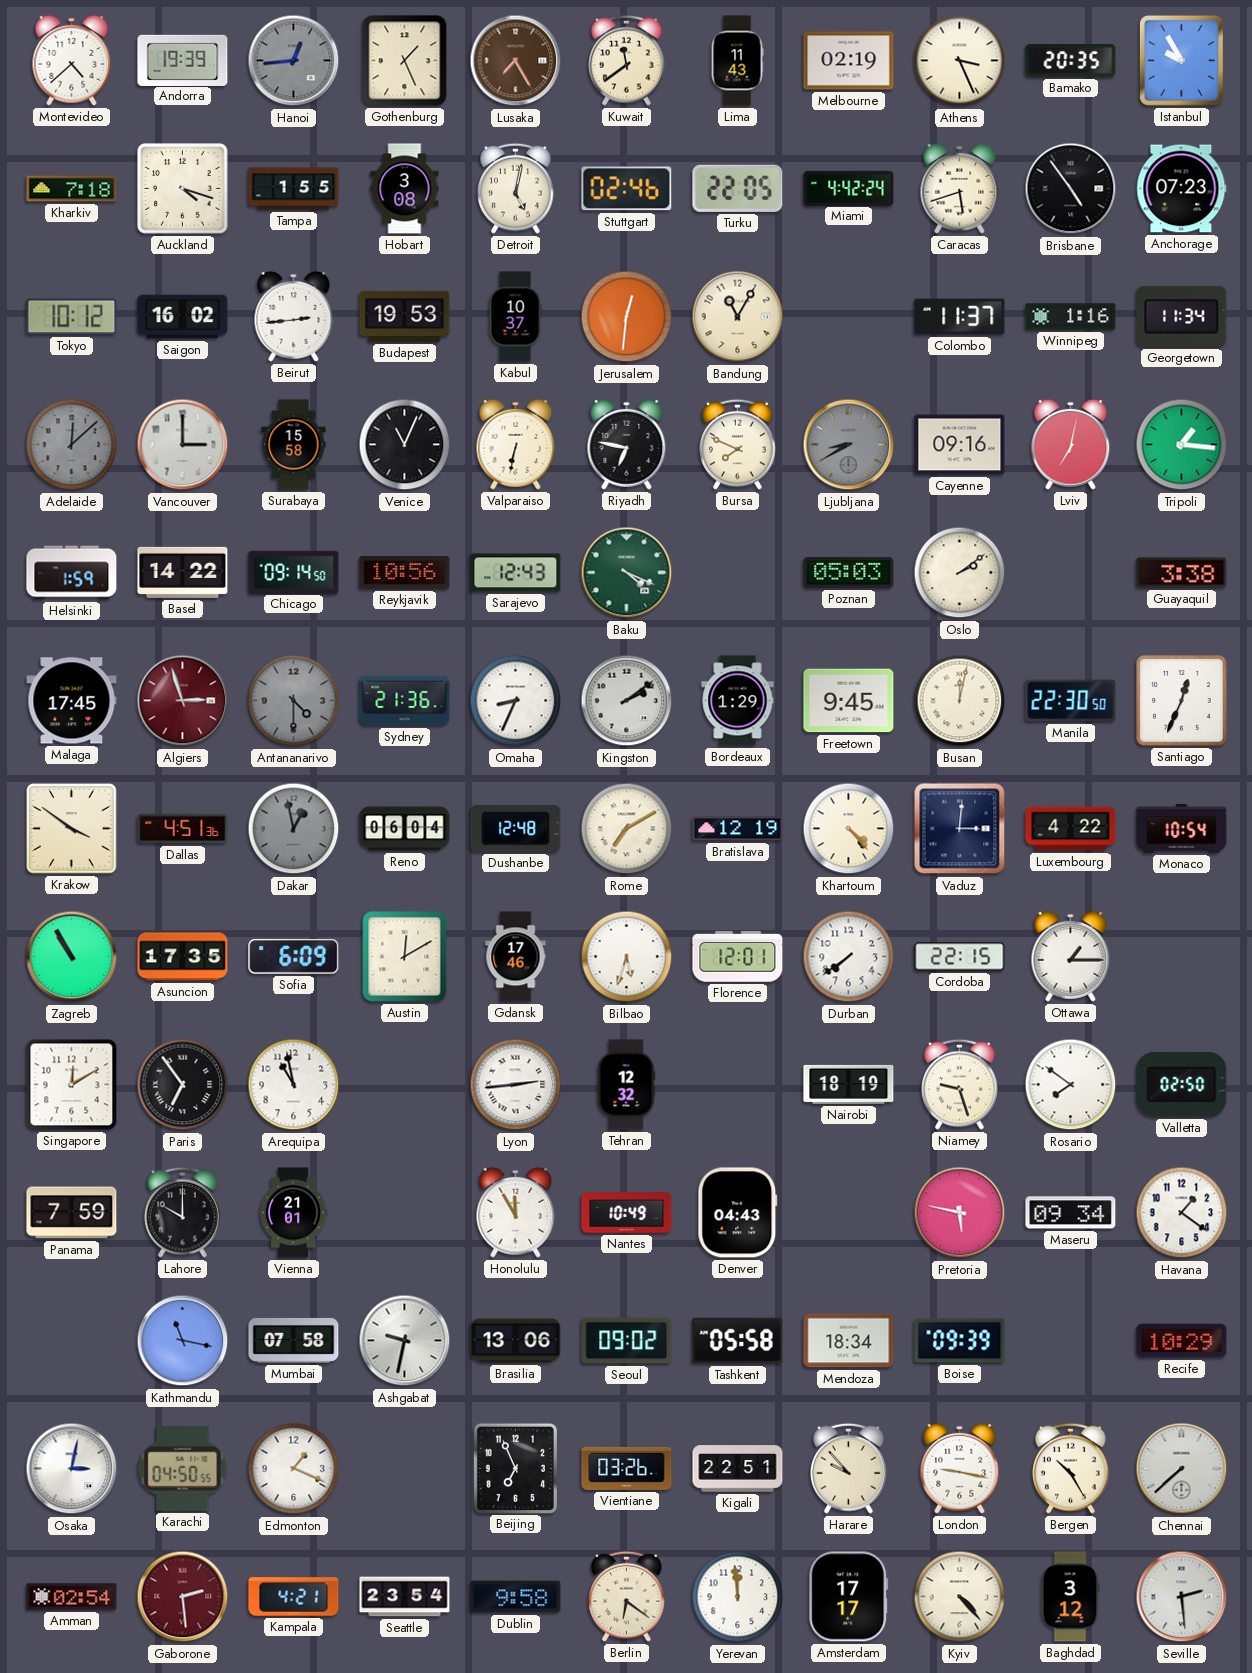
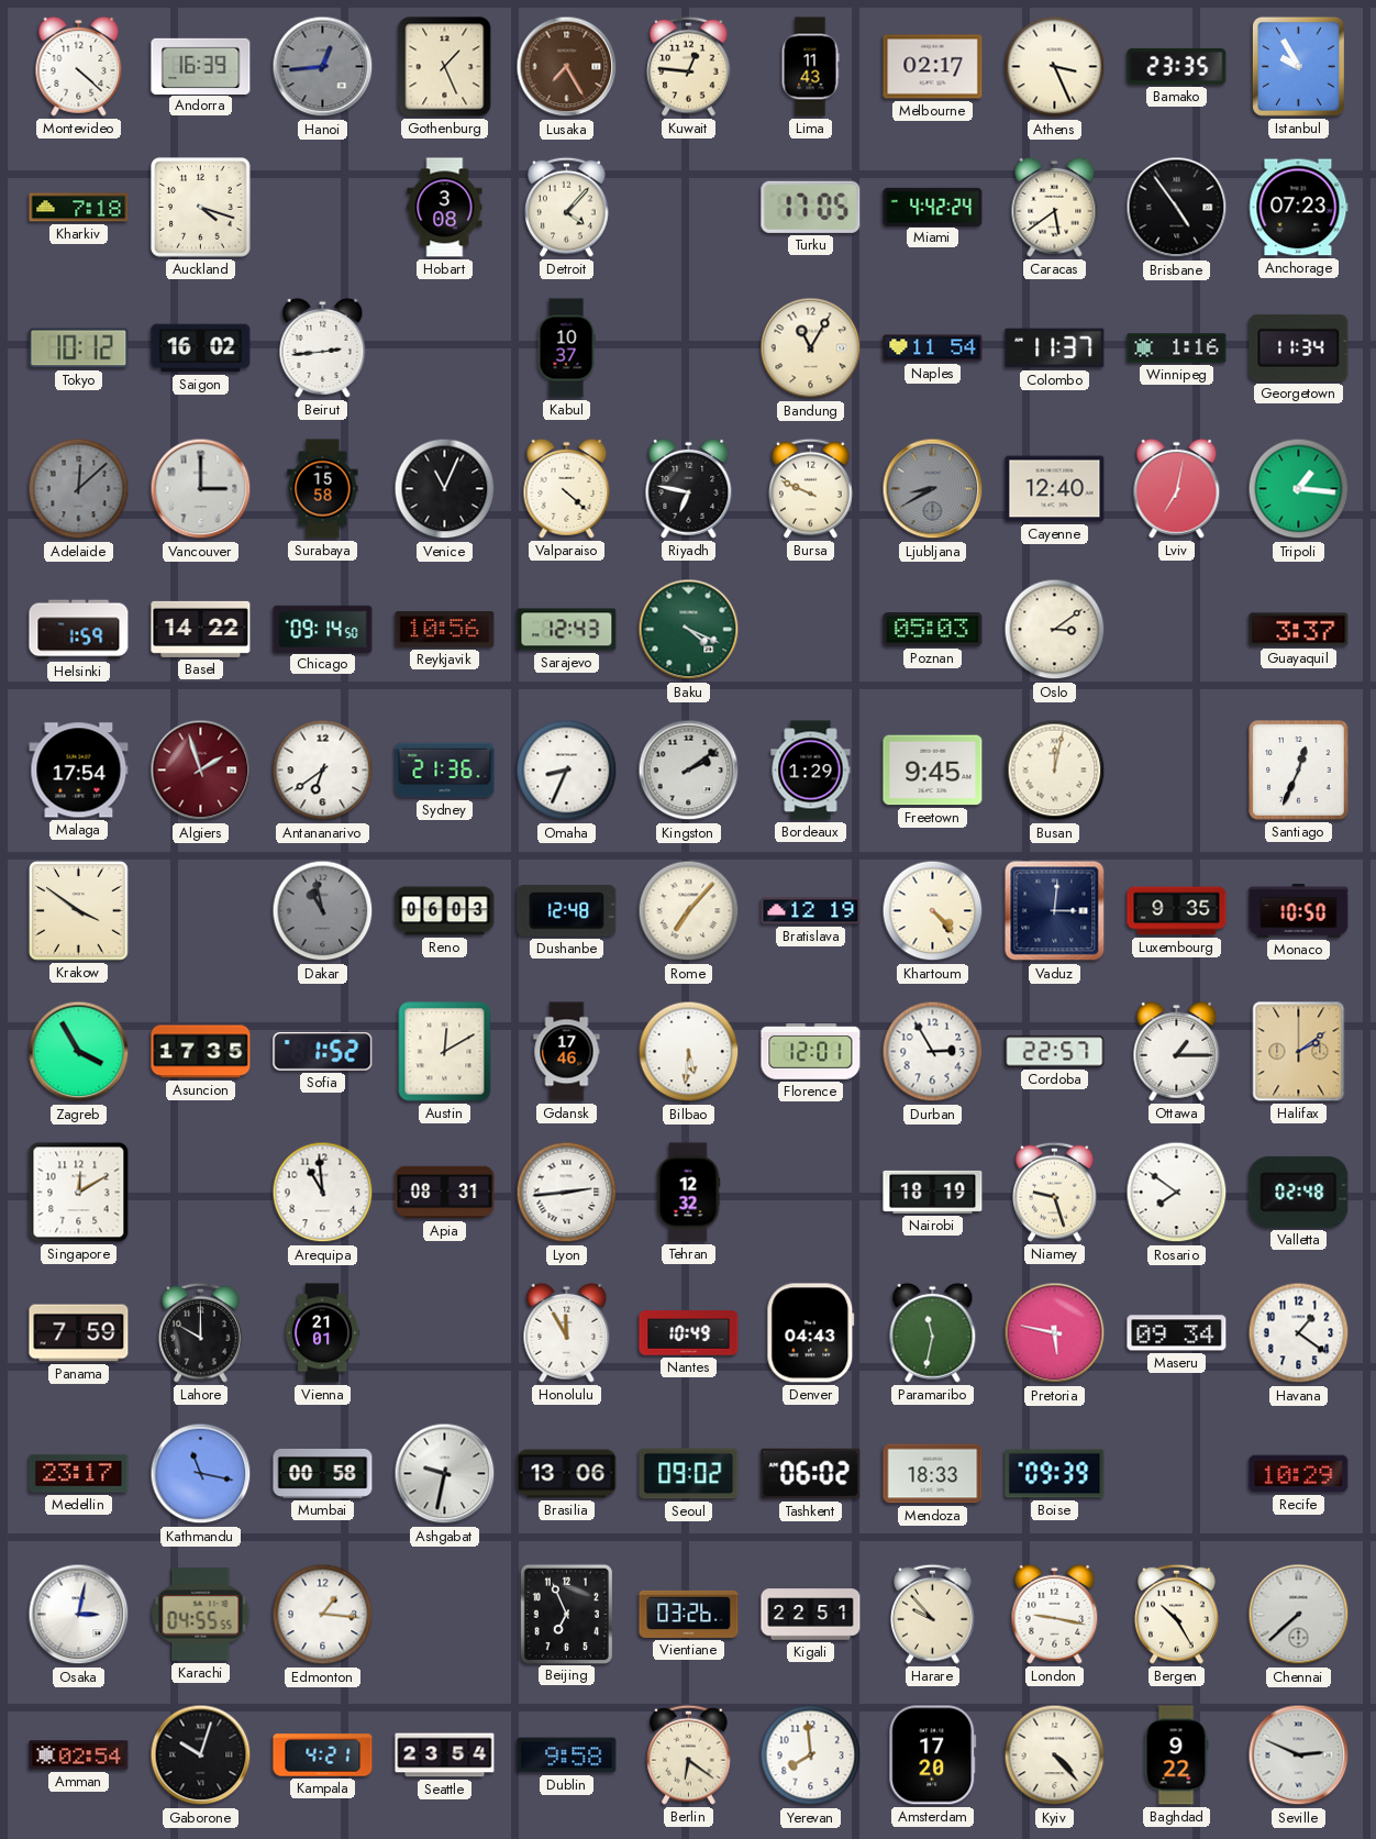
Montevideo: 4:38 -> 4:22 (79, 66)
Andorra: 19:39 -> 16:39 (201, 66)
Kuwait: 11:39 -> 12:46 (689, 66)
Melbourne: 02:19 -> 02:17 (933, 67)
Bamako: 20:35 -> 23:35 (1177, 66)
Tampa: 1:55 -> none (294, 189)
Detroit: 5:02 -> 4:07 (567, 207)
Stuttgart: 02:46 -> none (627, 189)
Turku: 22:05 -> 17:05 (811, 207)
Caracas: 5:42 -> 5:39 (1055, 207)
Budapest: 19:53 -> none (405, 316)
Jerusalem: 12:31 -> none (627, 317)
Naples: none -> 11:54 (933, 348)
Valparaiso: 6:32 -> 4:22 (567, 488)
Bursa: 7:49 -> 9:49 (811, 488)
Cayenne: 09:16 -> 12:40 (1055, 489)
Oslo: 2:09 -> 3:09 (1055, 630)
Guayaquil: 3:38 -> 3:37 (1299, 630)
Malaga: 17:45 -> 17:54 (79, 771)
Algiers: 2:57 -> 1:57 (201, 771)
Antananarivo: 4:30 -> 6:39 (323, 771)
Antananarivo dial: grey -> white (323, 771)
Manila: 22:30 -> none (1071, 701)
Dallas: 4:51 -> none (183, 829)
Dakar: 12:58 -> 10:58 (323, 911)
Reno: 06:04 -> 06:03 (445, 911)
Rome: 7:10 -> 7:07 (689, 911)
Luxembourg: 4:22 -> 9:35 (1177, 911)
Monaco: 10:54 -> 10:50 (1299, 910)
Zagreb: 10:55 -> 3:55 (79, 1052)
Sofia: 6:09 -> 1:52 (323, 1052)
Bilbao: 5:33 -> 5:31 (689, 1052)
Durban: 7:39 -> 2:55 (933, 1052)
Cordoba: 22:15 -> 22:57 (1055, 1052)
Halifax: none -> 2:09 (1299, 1052)
Paris: 6:54 -> none (183, 1085)
Arequipa: 10:58 -> 10:59 (323, 1193)
Apia: none -> 08:31 (445, 1193)
Valletta: 02:50 -> 02:48 (1299, 1192)
Paramaribo: none -> 11:32 (933, 1332)
Medellin: none -> 23:17 (79, 1474)
Mumbai: 07:58 -> 00:58 (323, 1473)
Tashkent: 05:58 -> 06:02 (811, 1474)
Mendoza: 18:34 -> 18:33 (933, 1474)
Karachi: 04:50 -> 04:55 (201, 1615)
Edmonton: 1:19 -> 1:16 (323, 1615)
Gaborone: 2:29 -> 10:03 (201, 1755)
Gaborone dial: burgundy -> black (201, 1755)
Yerevan: 11:59 -> 7:59 (811, 1755)
Amsterdam: 17:17 -> 17:20 (933, 1755)
Baghdad: 3:12 -> 9:22 (1176, 1755)
Seville: 2:29 -> 2:49 (1299, 1755)
